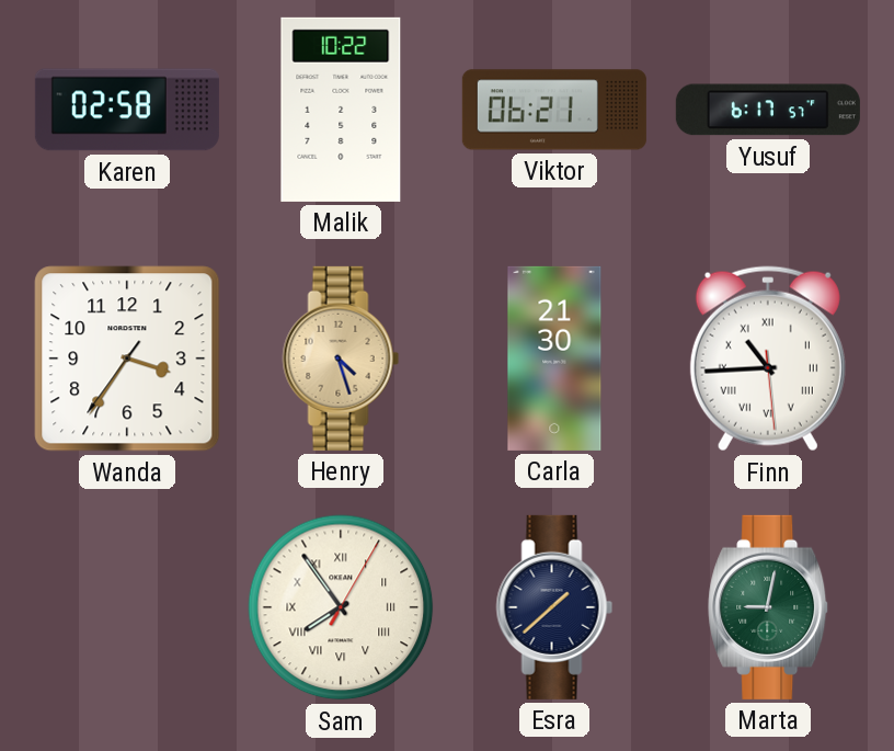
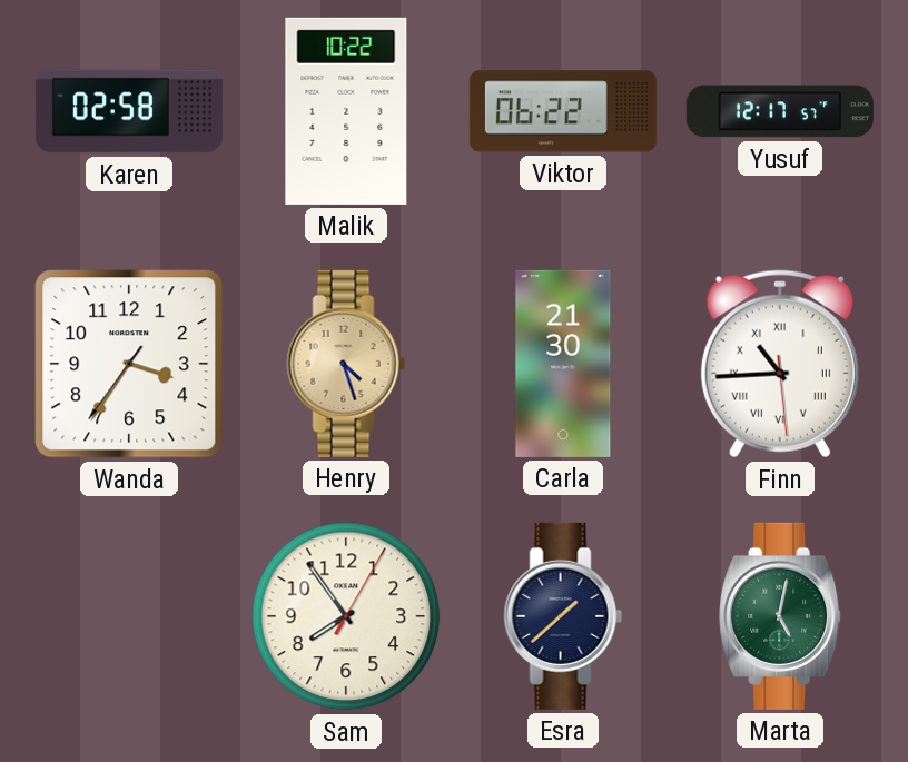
Viktor: 06:21 -> 06:22 (563, 111)
Yusuf: 6:17 -> 12:17 (780, 111)
Sam numerals: Roman -> Arabic (346, 616)
Marta: 9:02 -> 5:02 (781, 616)
